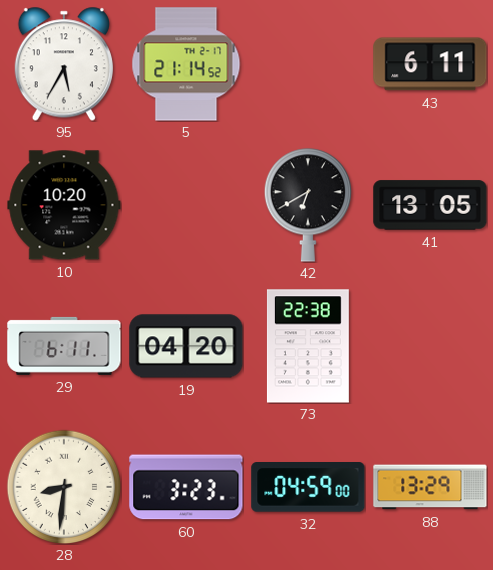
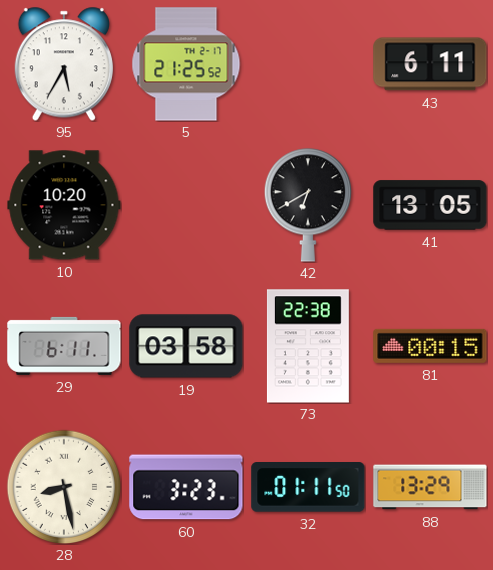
5: 21:14 -> 21:25 (186, 64)
19: 04:20 -> 03:58 (186, 346)
81: none -> 00:15 (430, 346)
28: 8:31 -> 8:28 (64, 487)
32: 04:59 -> 01:11 (308, 488)
